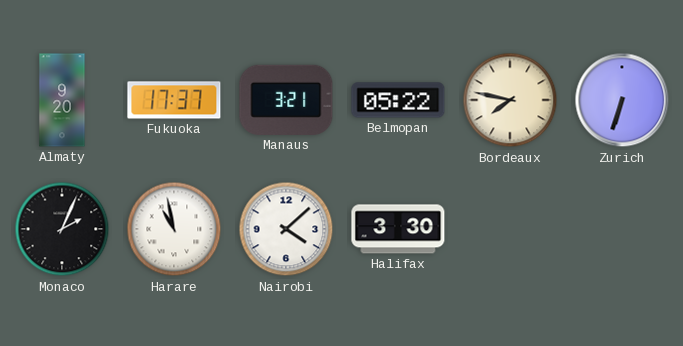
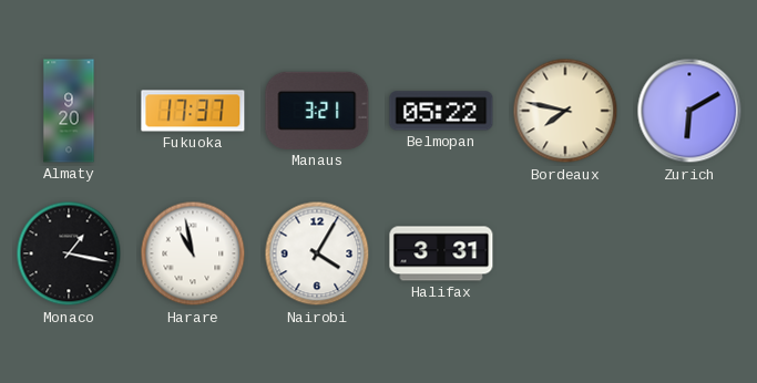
Zurich: 6:33 -> 6:10 (689, 111)
Monaco: 2:04 -> 1:17 (69, 253)
Nairobi: 4:08 -> 4:05 (317, 253)
Halifax: 3:30 -> 3:31 (441, 253)
